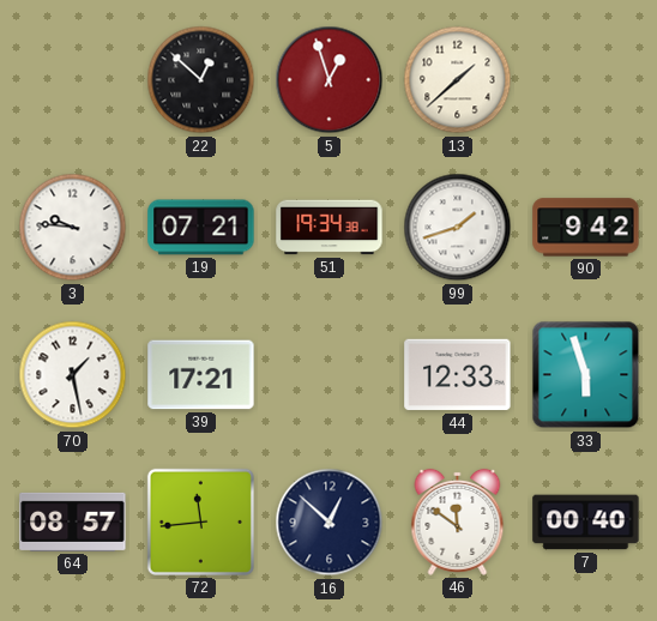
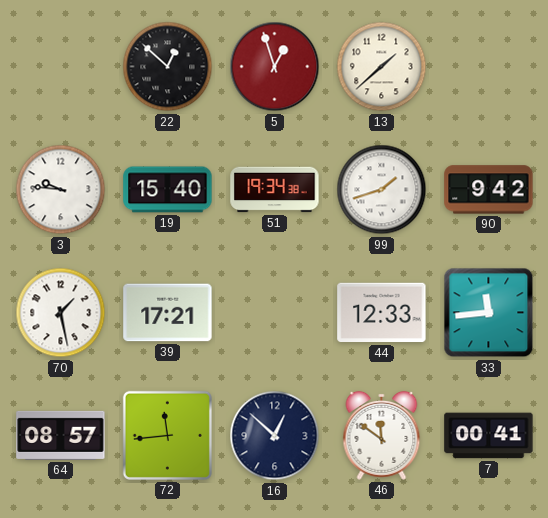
19: 07:21 -> 15:40 (168, 190)
33: 5:57 -> 11:44 (489, 313)
7: 00:40 -> 00:41 (489, 436)
